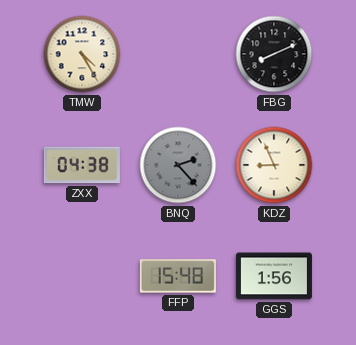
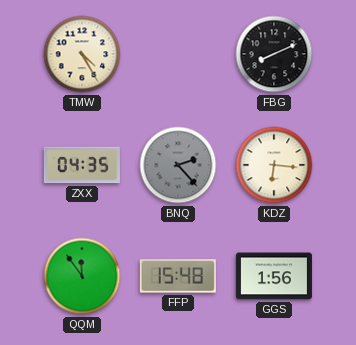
ZXX: 04:38 -> 04:35 (82, 165)
KDZ: 8:56 -> 6:16 (274, 165)
QQM: none -> 11:54 (82, 276)
